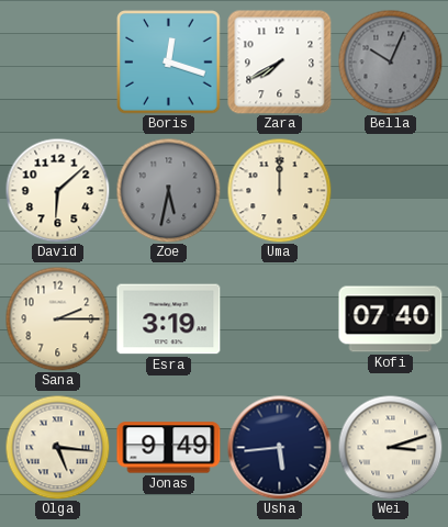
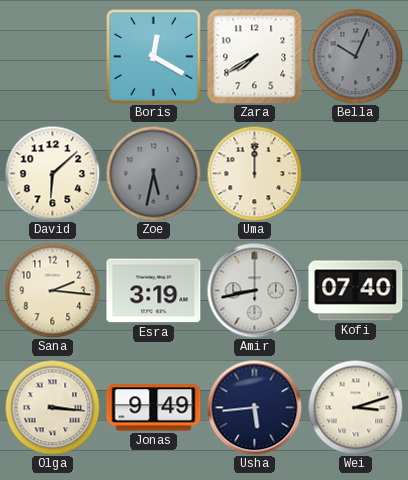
Boris: 12:18 -> 12:20 (154, 57)
Sana: 2:15 -> 2:16 (52, 290)
Amir: none -> 8:43 (254, 290)
Olga: 5:16 -> 3:16 (52, 407)
